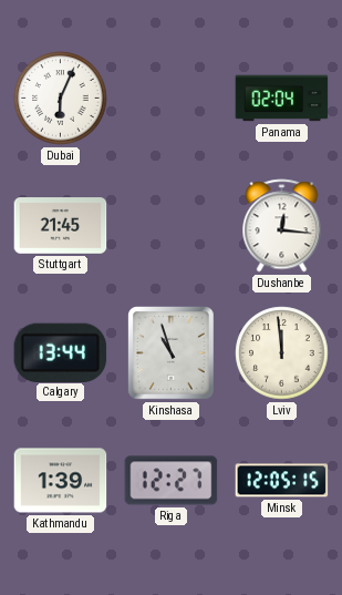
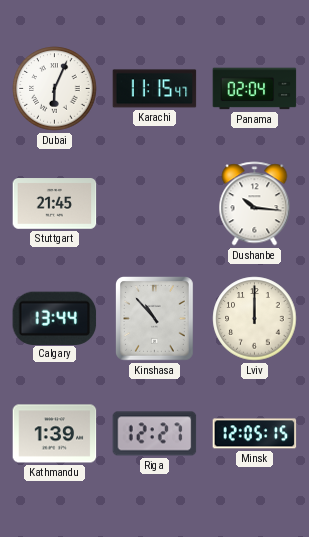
Karachi: none -> 11:15 (155, 89)
Dushanbe: 12:16 -> 10:16 (255, 204)
Kinshasa: 10:57 -> 10:53 (155, 319)
Lviv: 11:59 -> 12:00 (255, 319)
